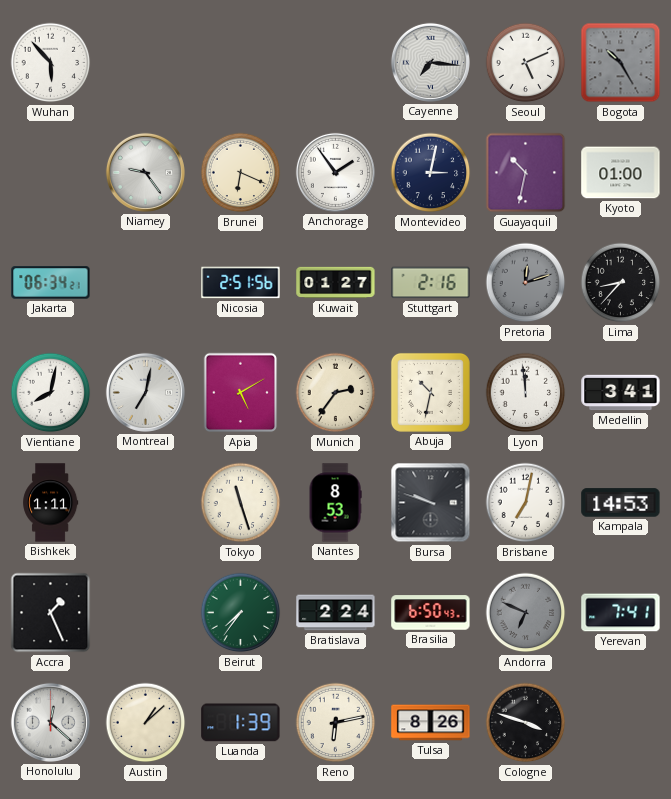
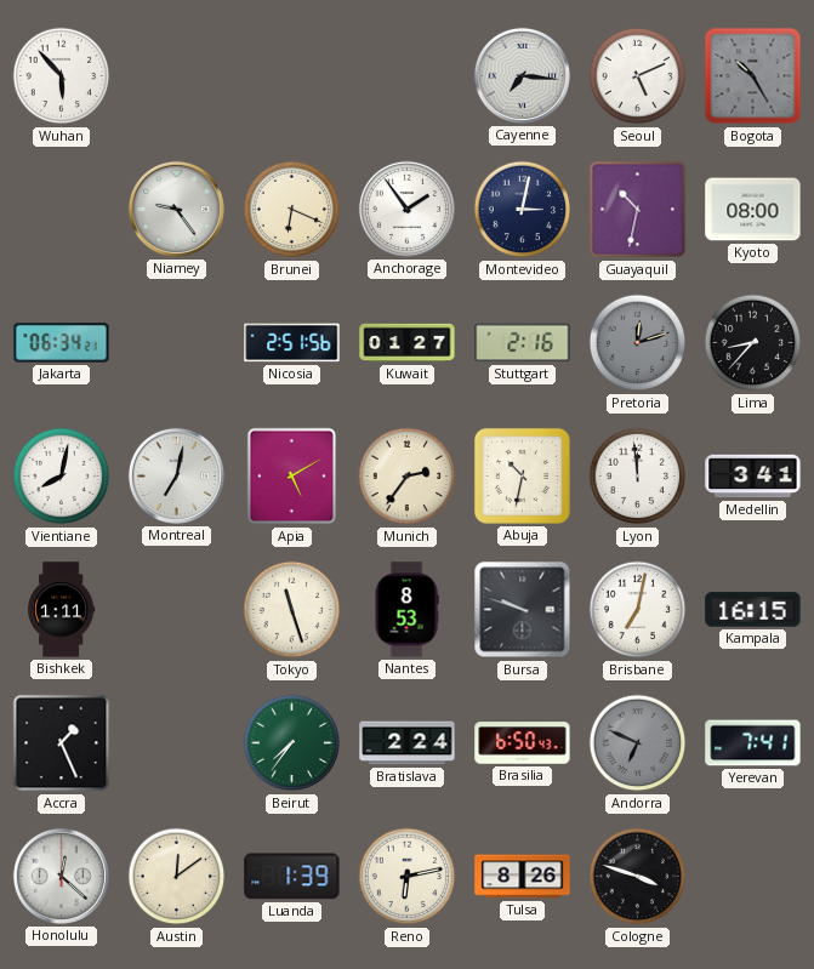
Kyoto: 01:00 -> 08:00 (753, 210)
Kampala: 14:53 -> 16:15 (753, 610)
Austin: 1:08 -> 12:09 (177, 877)
